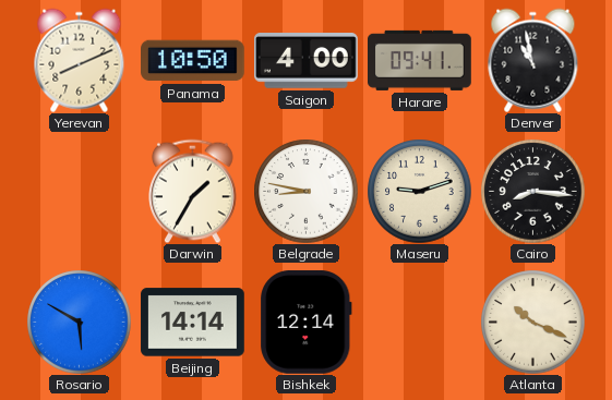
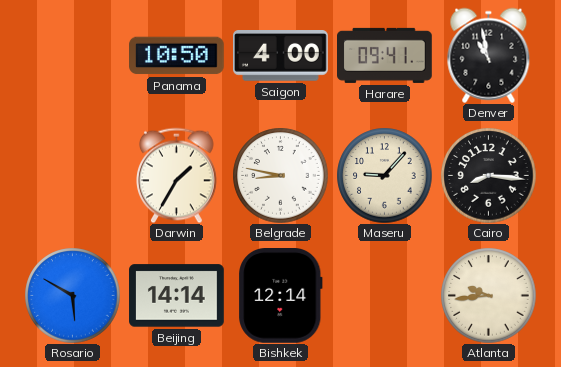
Yerevan: 8:11 -> none (80, 60)
Maseru: 9:12 -> 9:07 (384, 175)
Atlanta: 10:19 -> 9:44 (488, 295)
